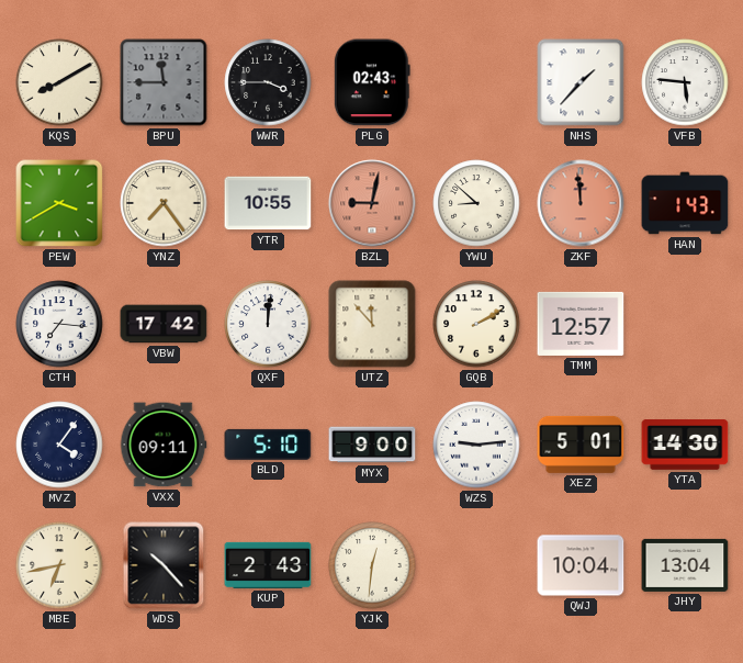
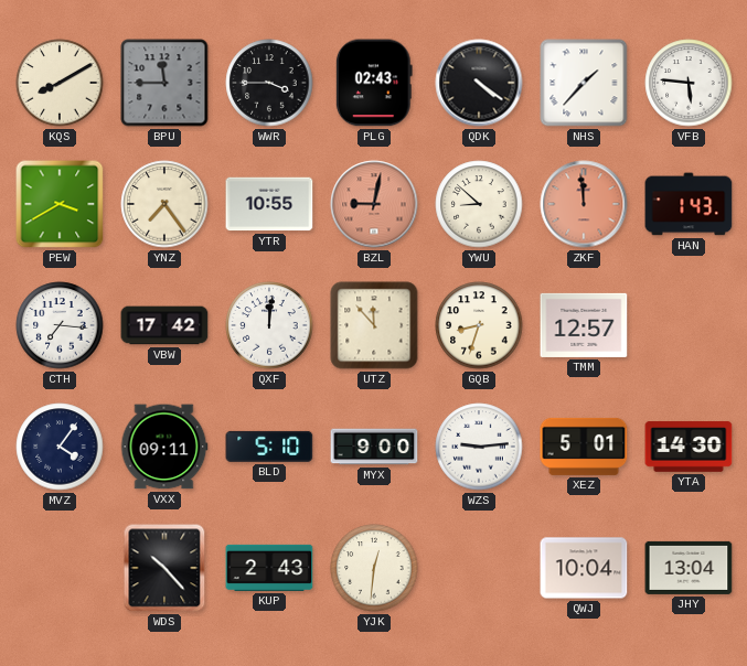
QDK: none -> 4:21 (479, 83)
GQB: 2:10 -> 8:33 (479, 325)
MBE: 6:43 -> none (59, 565)
